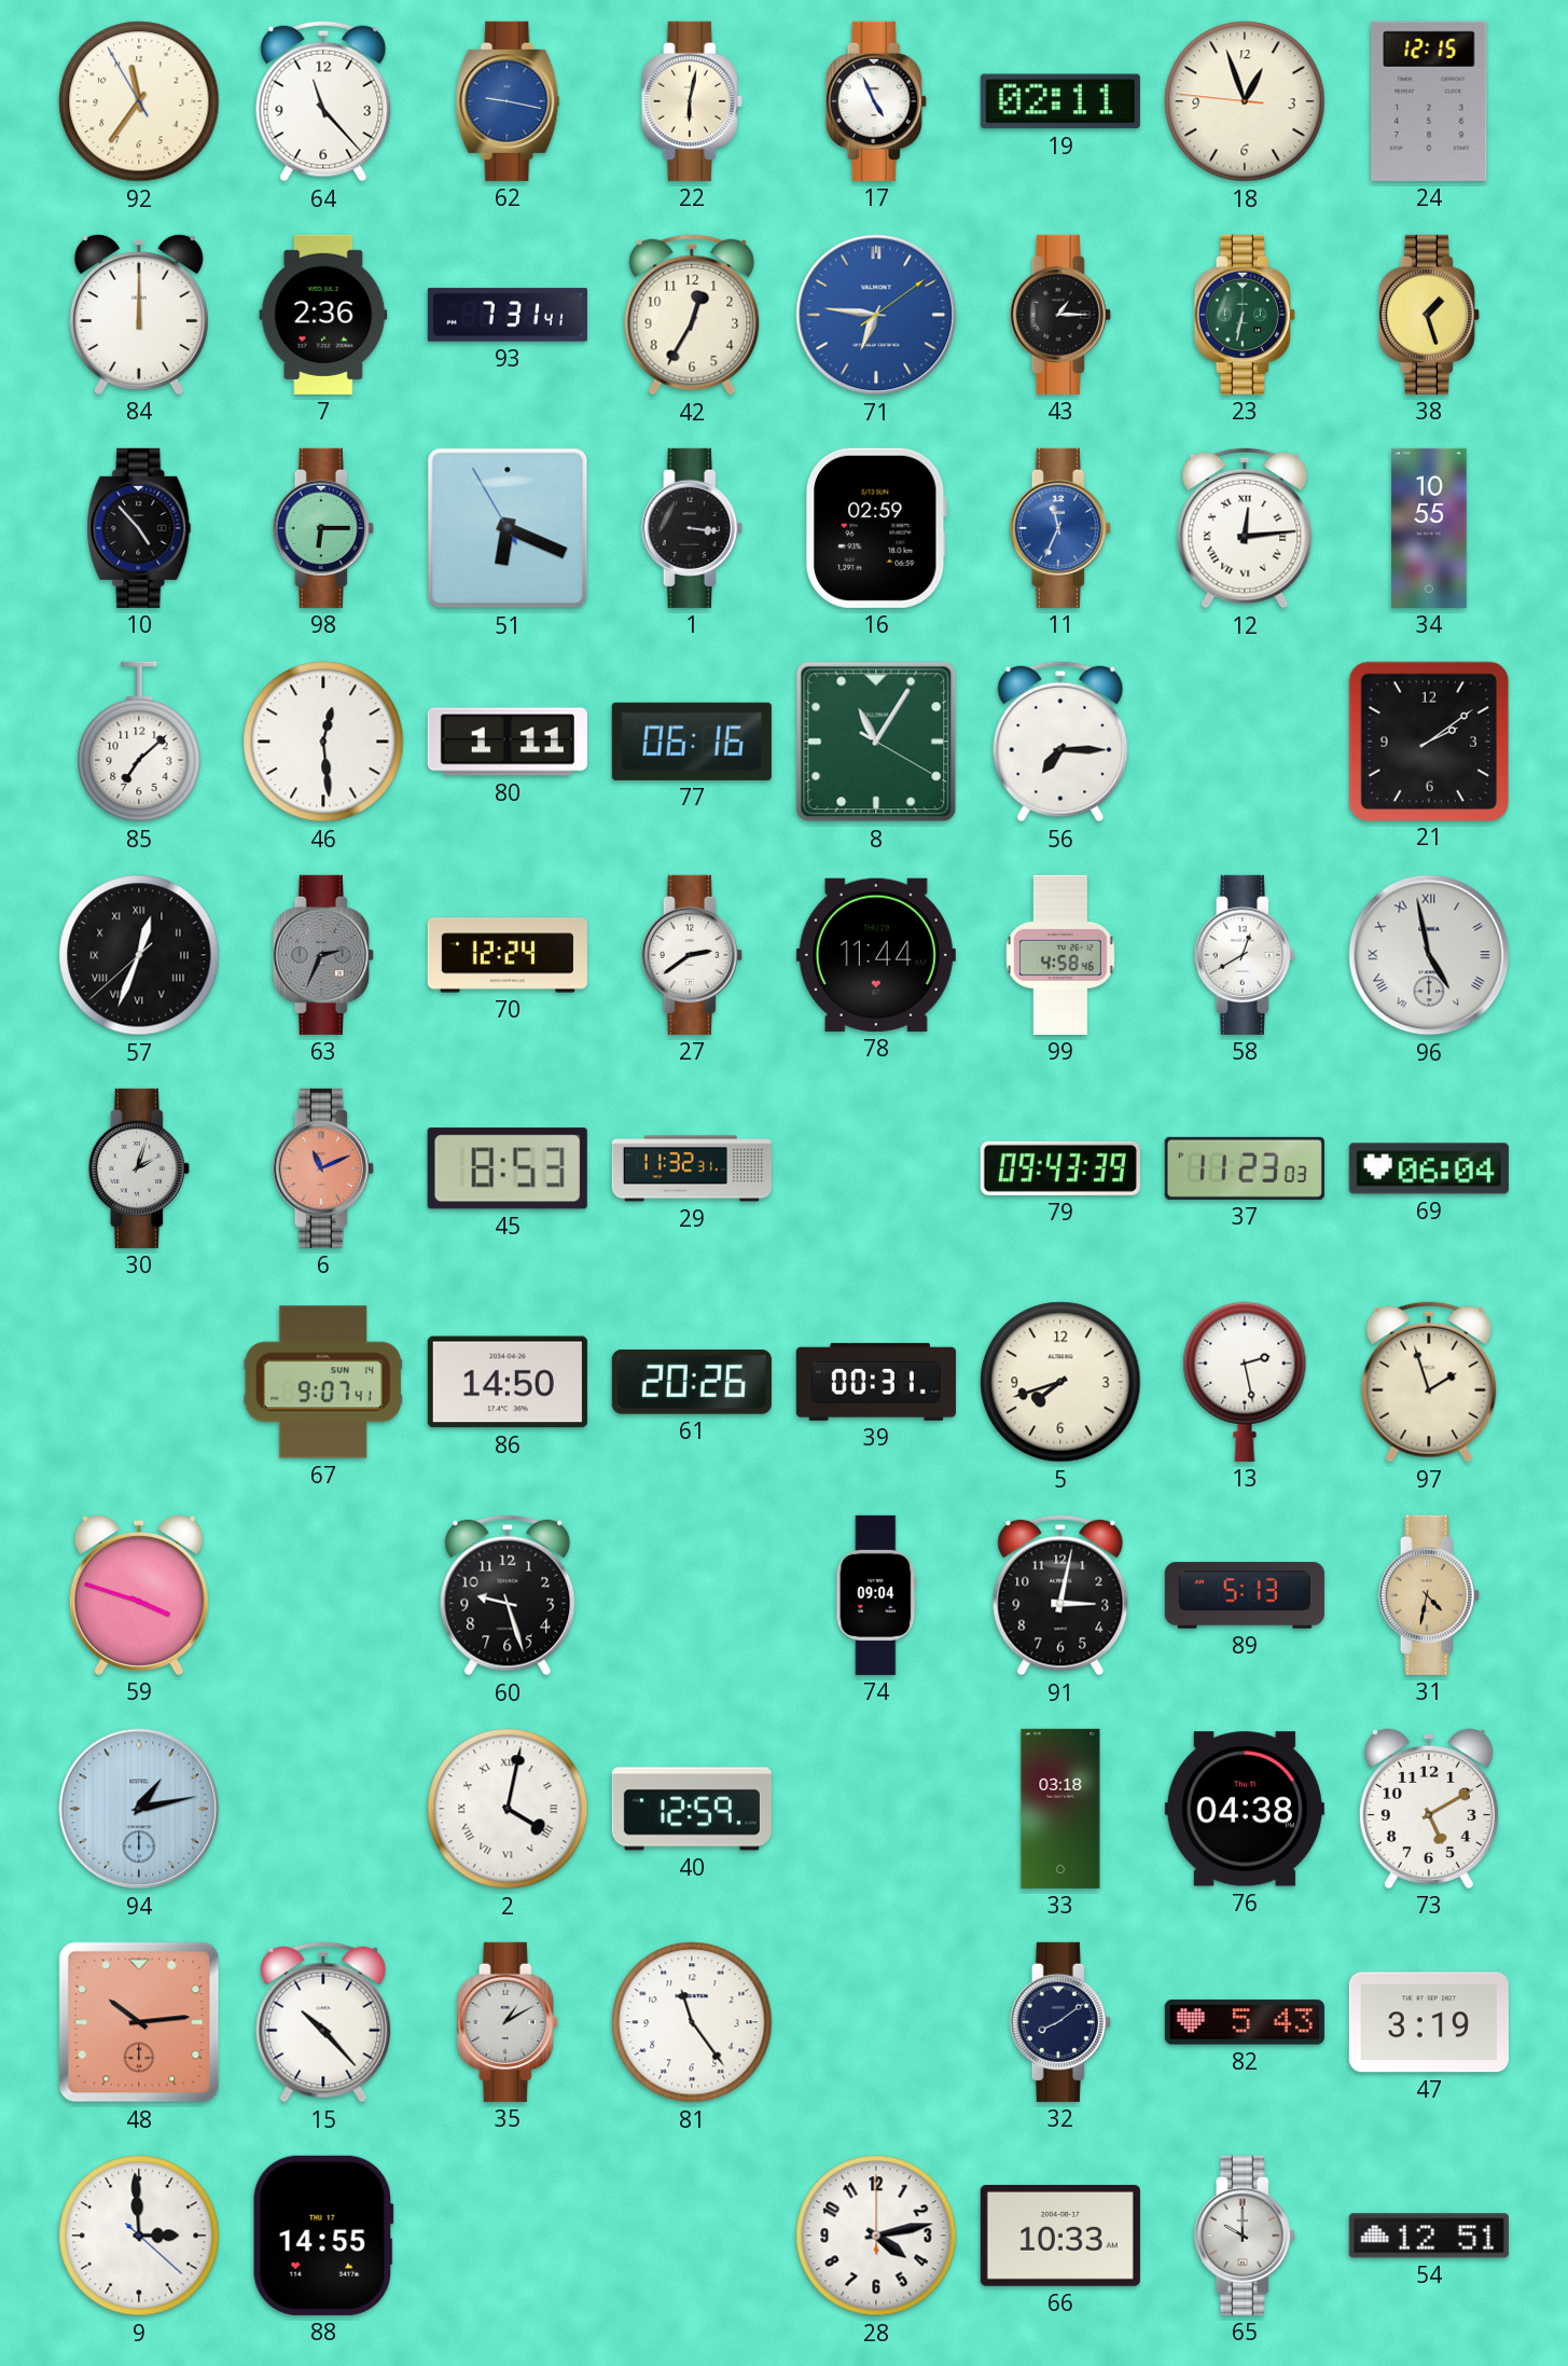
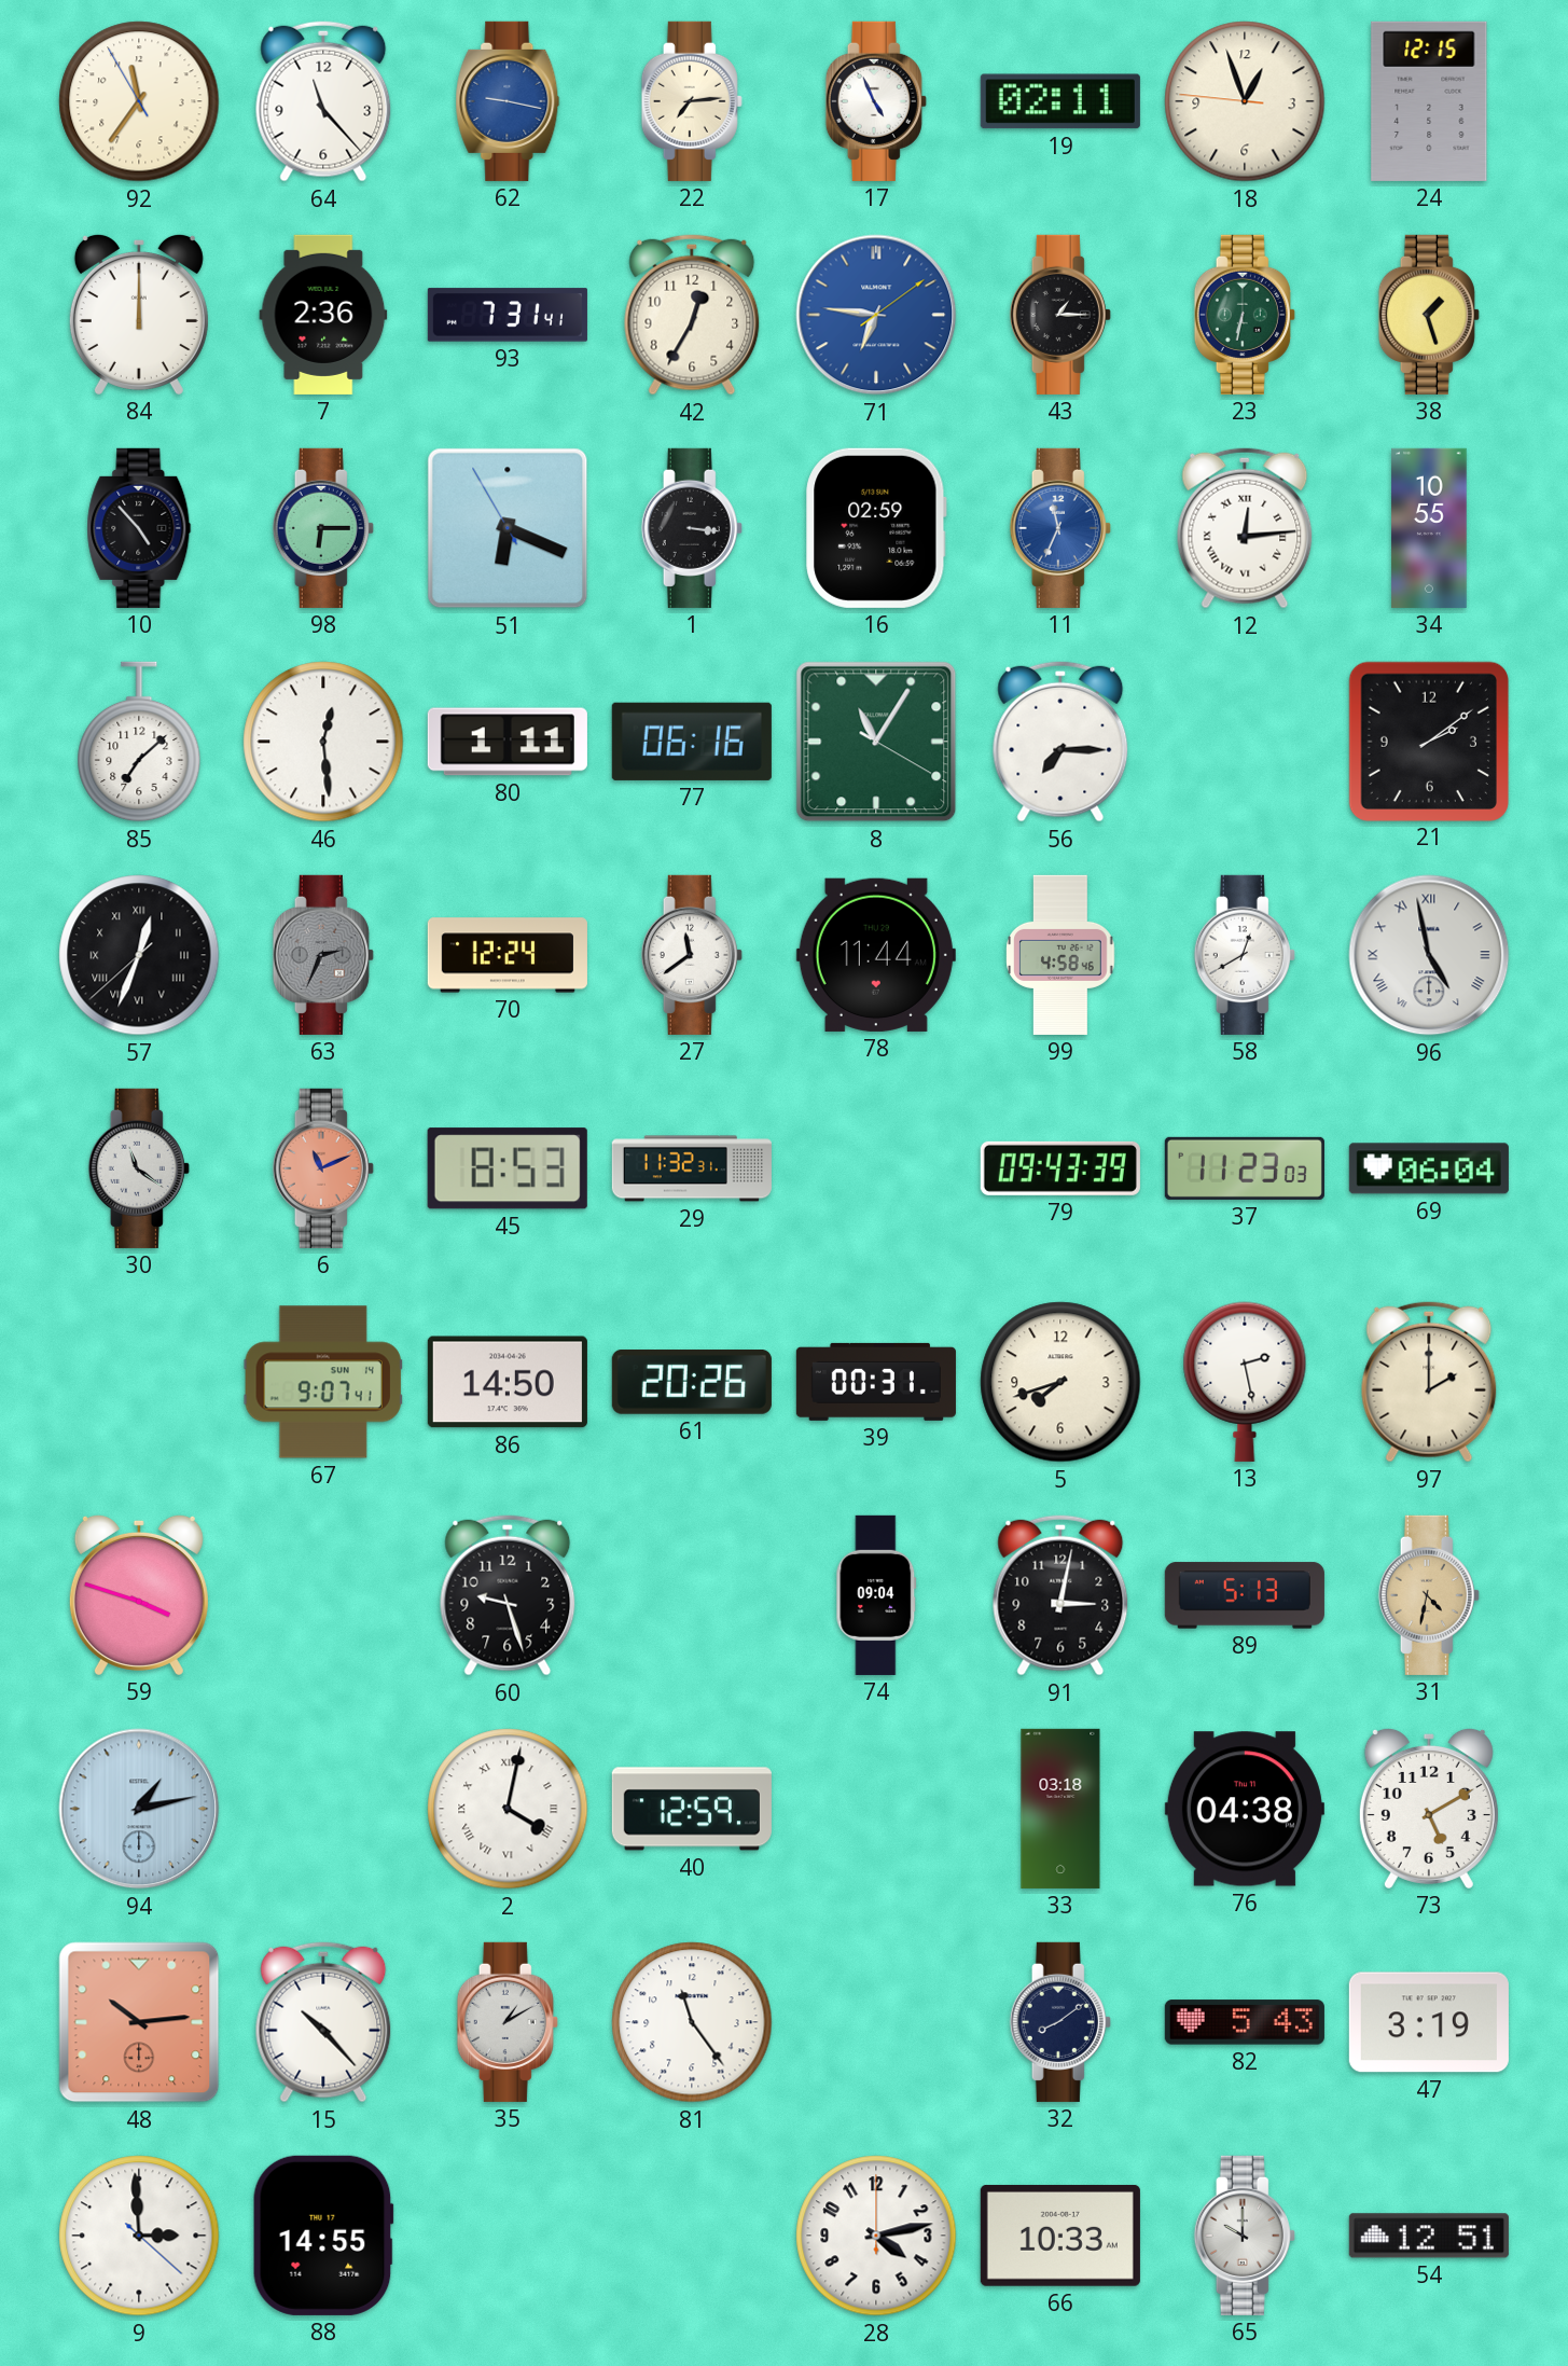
22: 6:02 -> 7:14 (692, 101)
27: 2:39 -> 11:39 (692, 955)
30: 2:03 -> 11:21 (139, 1168)
97: 1:57 -> 2:00 (1429, 1382)
